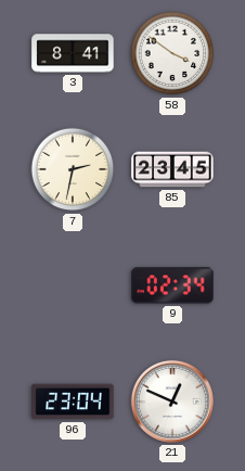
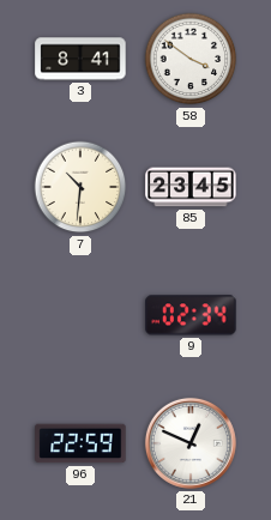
7: 2:32 -> 10:31 (80, 187)
96: 23:04 -> 22:59 (80, 443)
